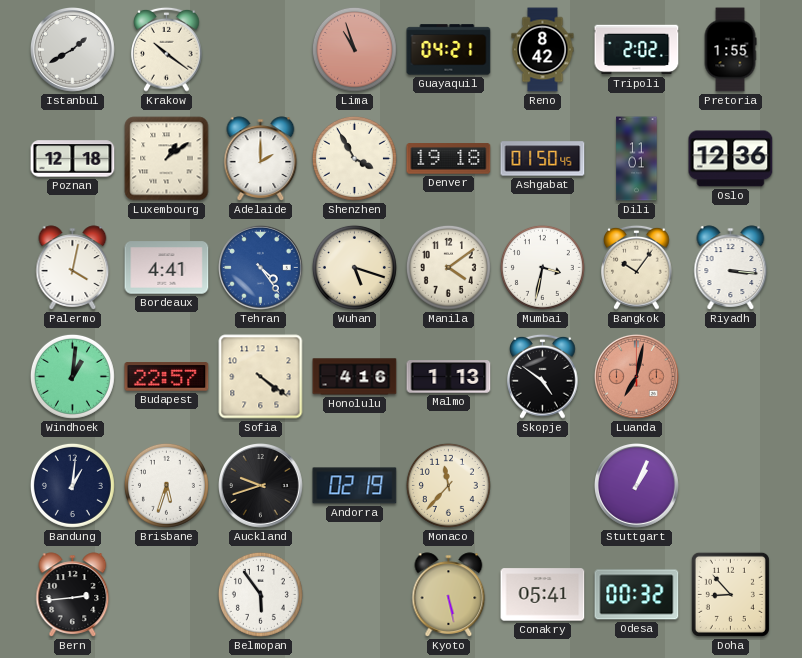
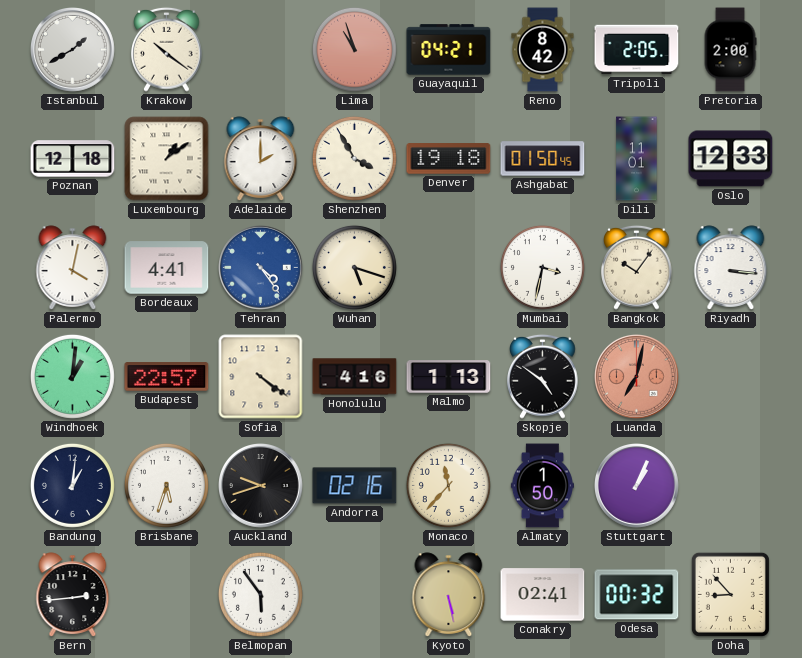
Tripoli: 2:02 -> 2:05 (637, 50)
Pretoria: 1:55 -> 2:00 (730, 50)
Oslo: 12:36 -> 12:33 (731, 159)
Manila: 4:09 -> none (448, 267)
Andorra: 02:19 -> 02:16 (355, 486)
Almaty: none -> 1:50 (542, 486)
Conakry: 05:41 -> 02:41 (543, 595)
